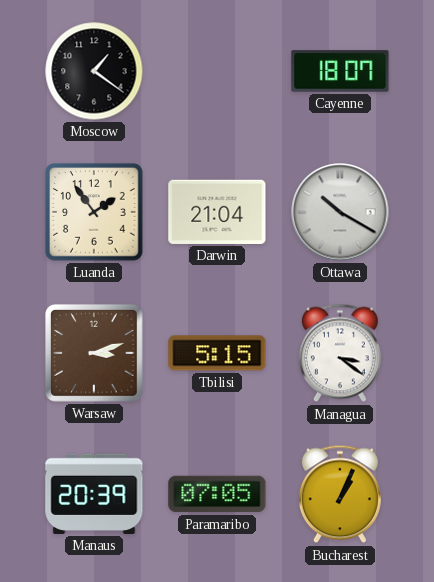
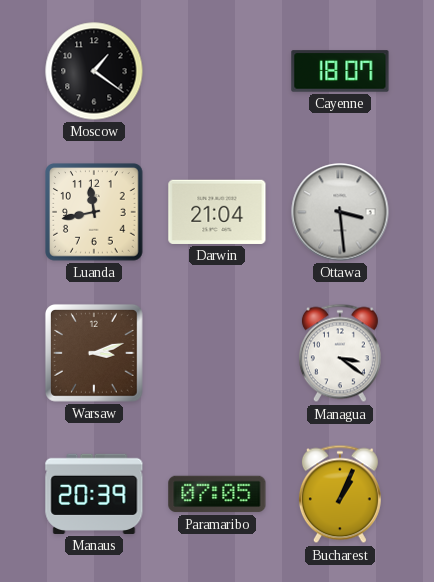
Luanda: 1:54 -> 11:43 (95, 213)
Ottawa: 10:20 -> 3:29 (340, 212)
Tbilisi: 5:15 -> none (217, 353)
